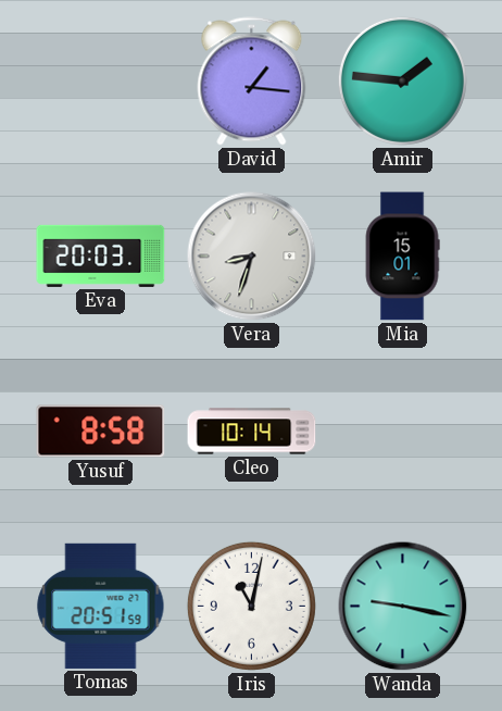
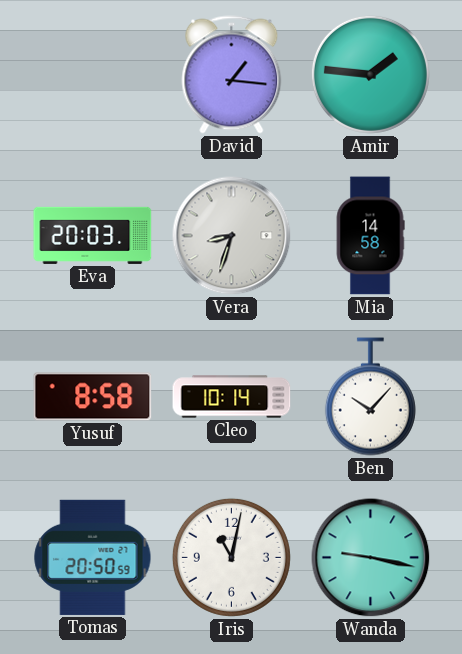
Mia: 15:01 -> 14:58 (370, 236)
Ben: none -> 10:07 (370, 397)
Tomas: 20:51 -> 20:50 (93, 557)
